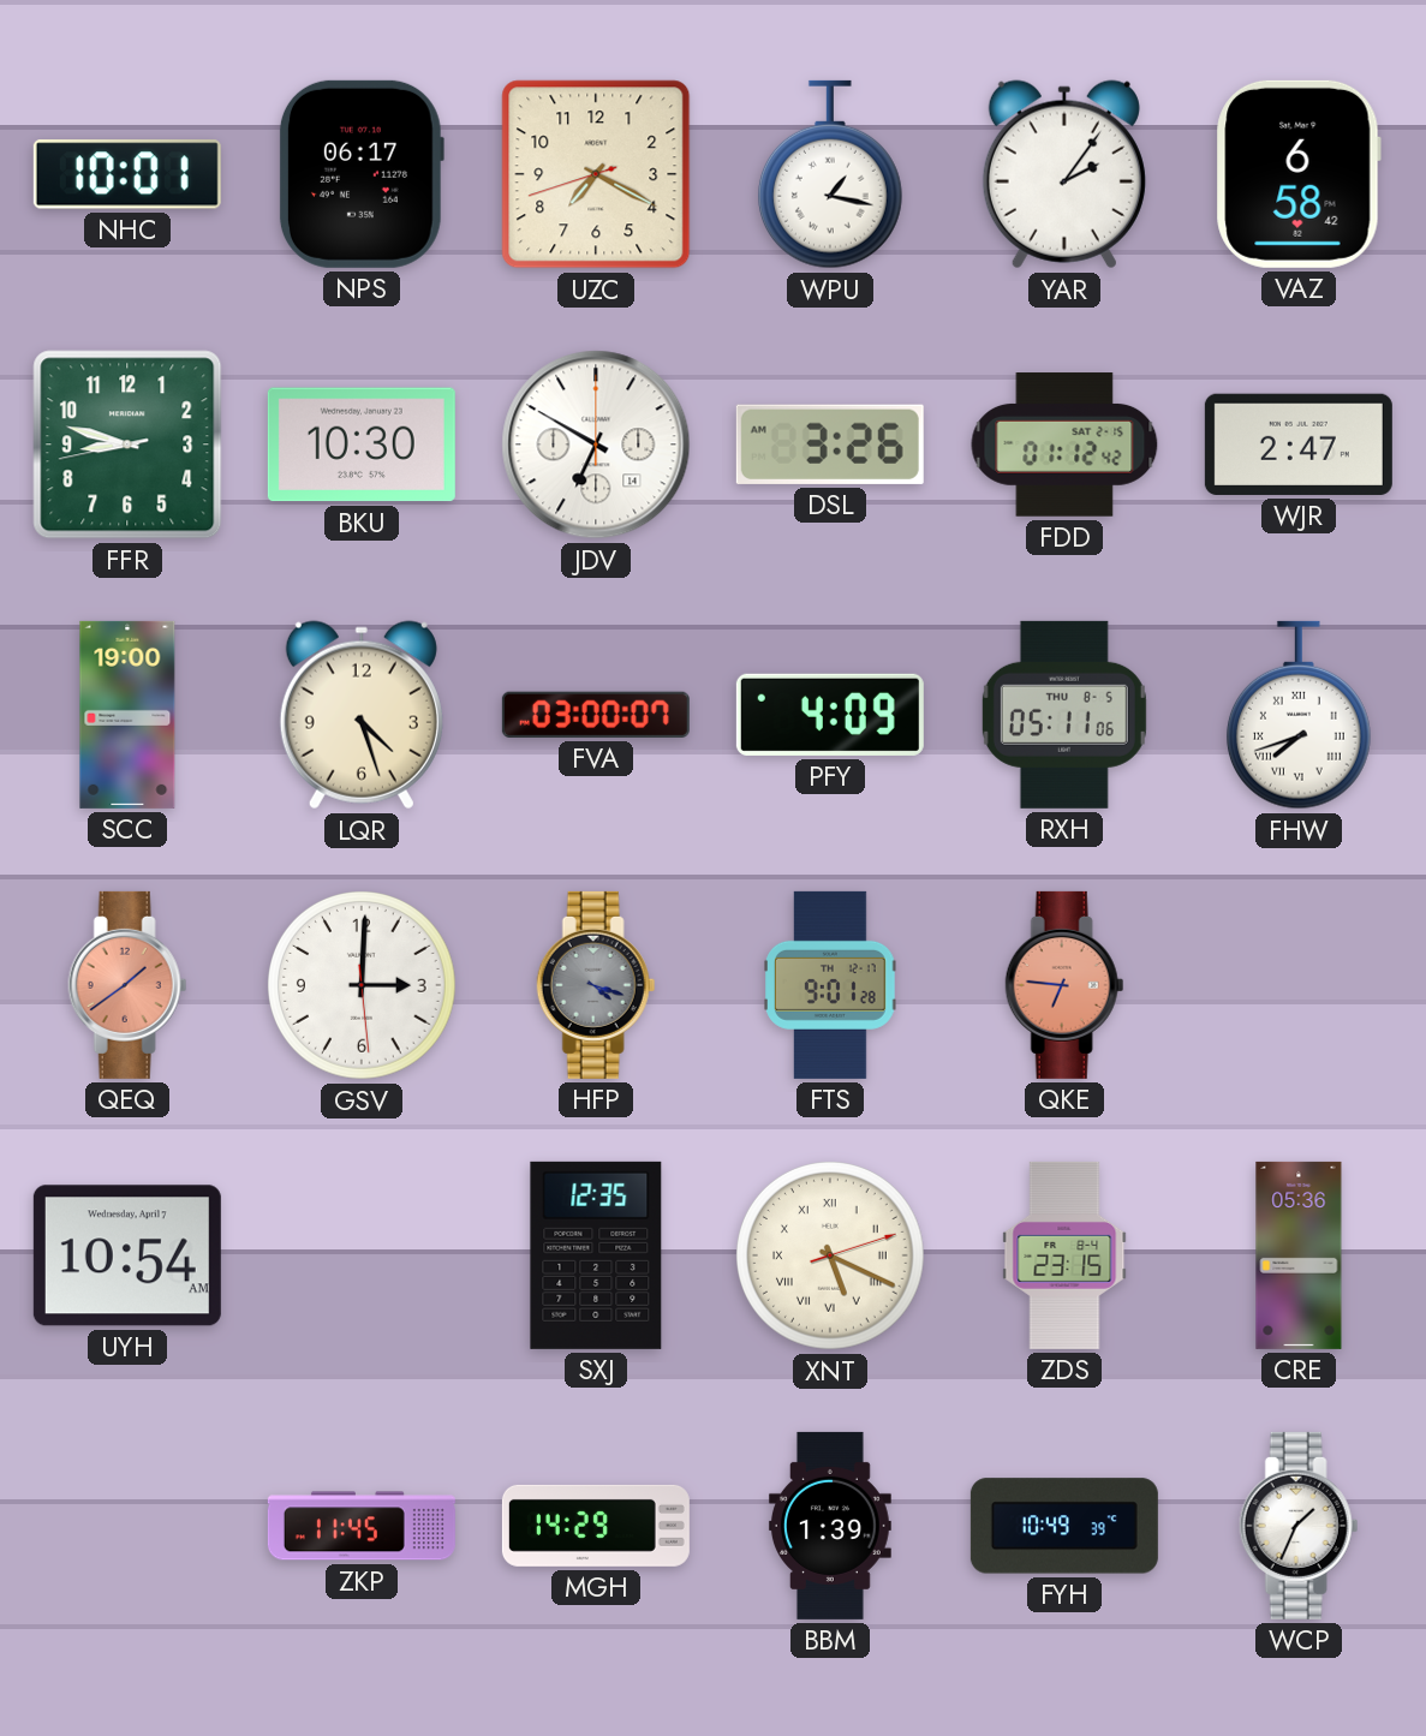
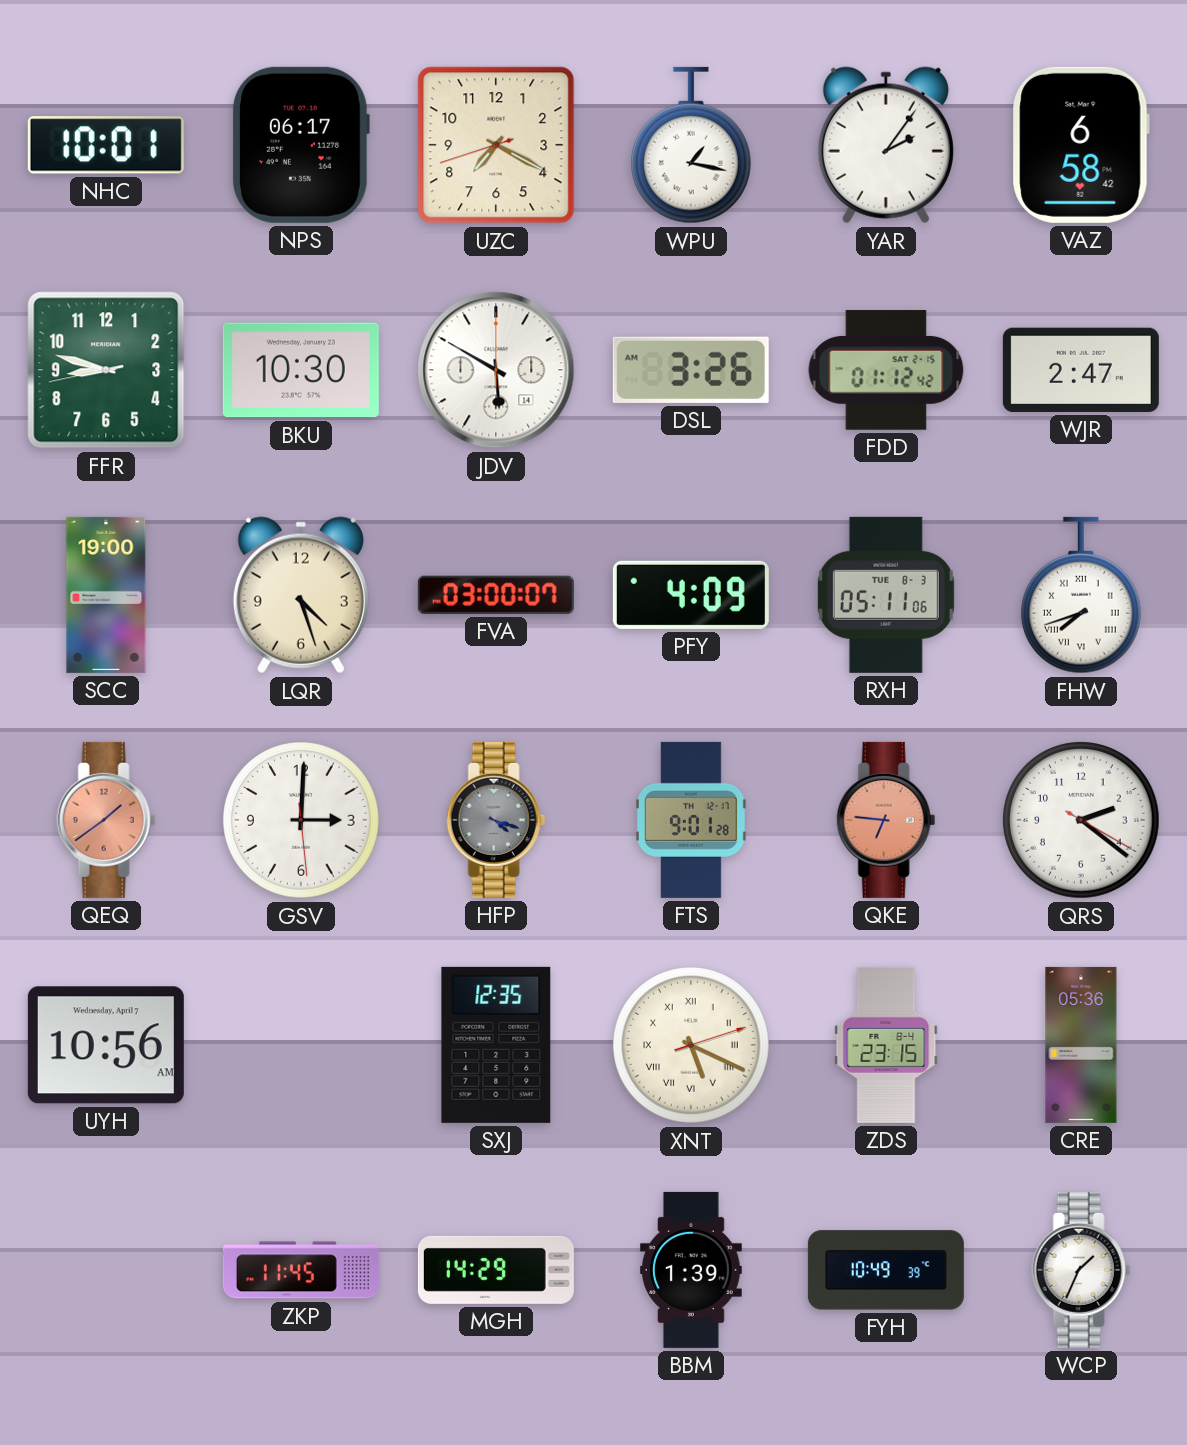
JDV: 6:50 -> 5:50 (496, 370)
RXH date: THU 8-5 -> TUE 8-3 (886, 595)
QRS: none -> 2:21 (1082, 821)
UYH: 10:54 -> 10:56 (106, 1045)
